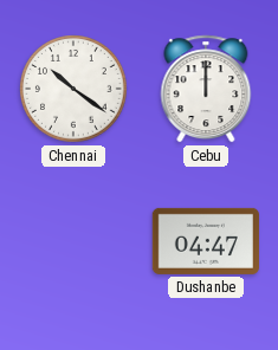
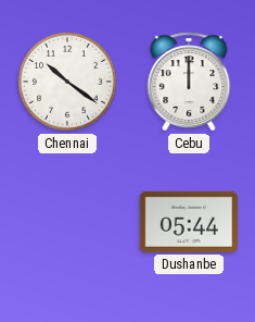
Dushanbe: 04:47 -> 05:44 (188, 222)
